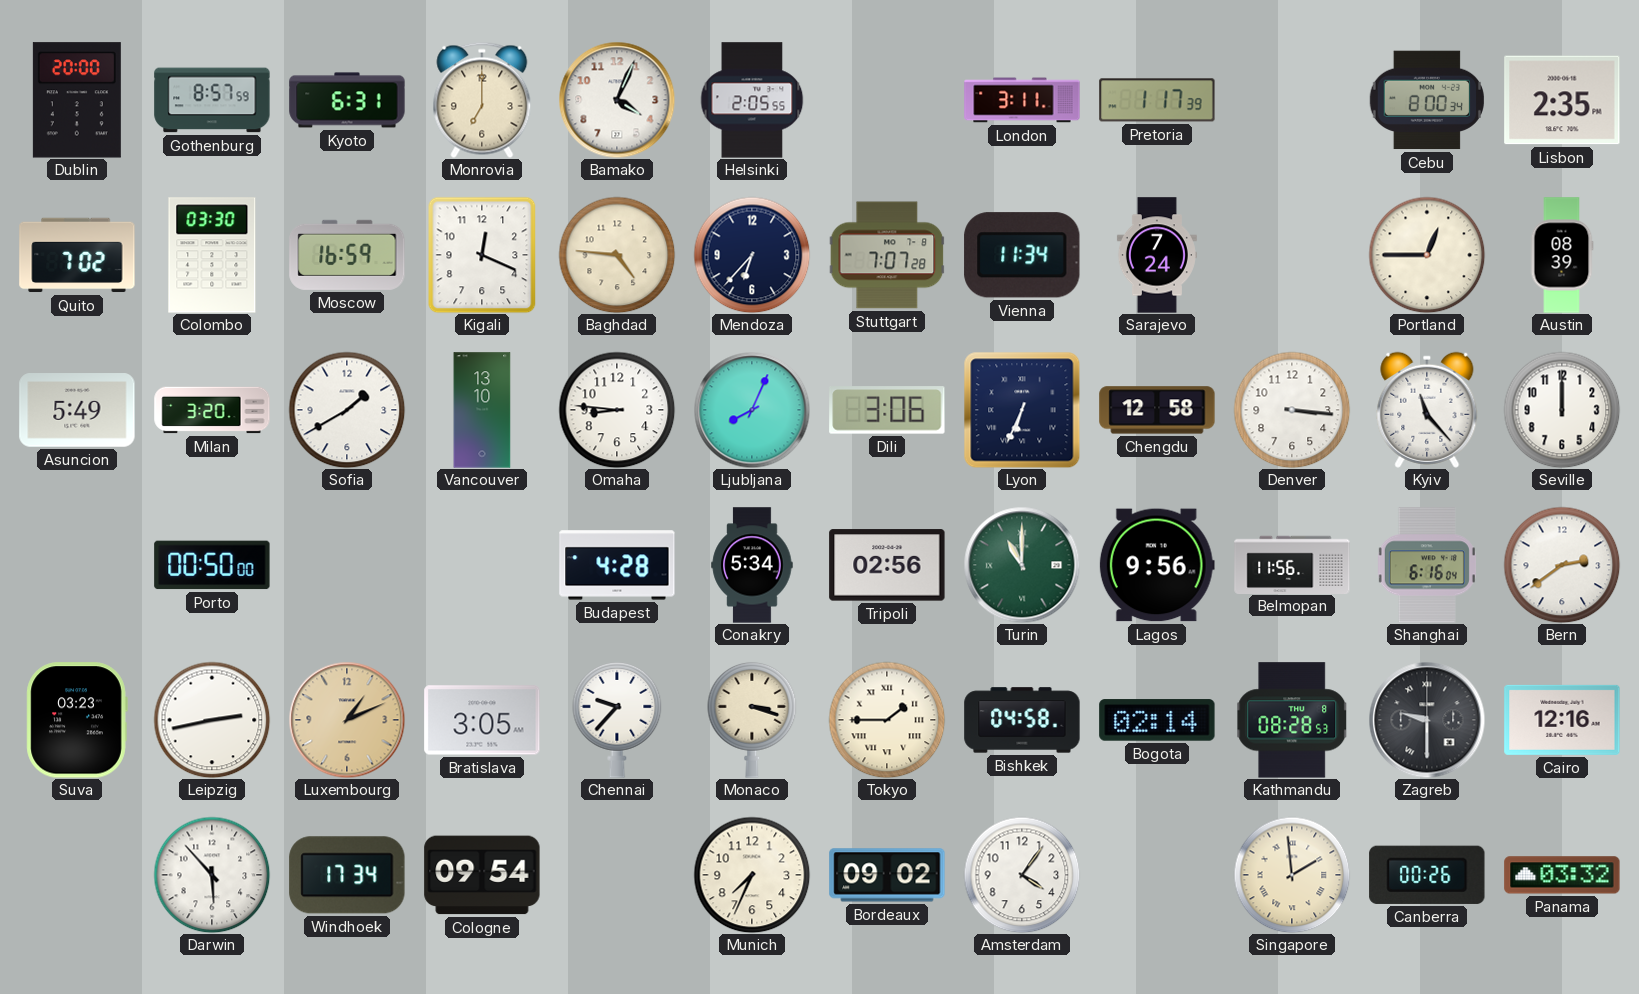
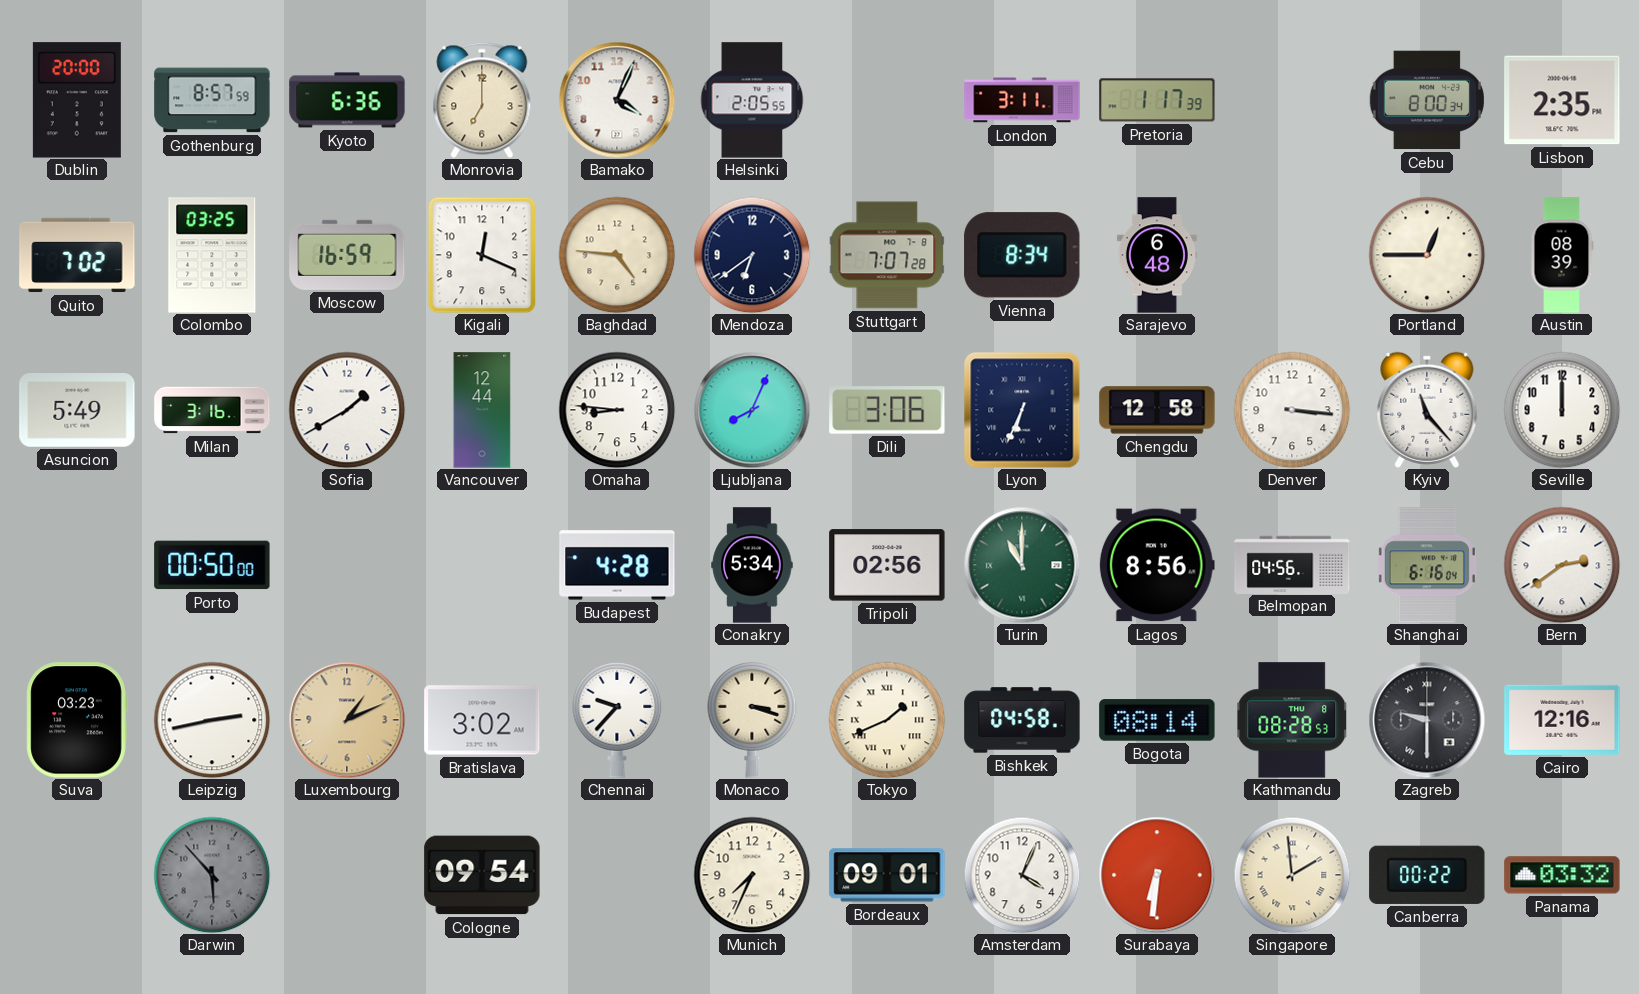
Kyoto: 6:31 -> 6:36 (347, 100)
Colombo: 03:30 -> 03:25 (212, 255)
Mendoza: 6:37 -> 6:39 (752, 255)
Vienna: 11:34 -> 8:34 (1022, 255)
Sarajevo: 7:24 -> 6:48 (1157, 255)
Milan: 3:20 -> 3:16 (212, 410)
Vancouver: 13:10 -> 12:44 (482, 410)
Lagos: 9:56 -> 8:56 (1157, 565)
Belmopan: 11:56 -> 04:56 (1292, 564)
Bratislava: 3:05 -> 3:02 (482, 720)
Tokyo: 1:45 -> 1:41 (887, 720)
Bogota: 02:14 -> 08:14 (1157, 720)
Darwin dial: white -> grey (212, 875)
Windhoek: 17:34 -> none (347, 875)
Bordeaux: 09:02 -> 09:01 (887, 875)
Amsterdam: 4:06 -> 4:04 (1022, 875)
Surabaya: none -> 6:31 (1157, 875)
Canberra: 00:26 -> 00:22 (1427, 875)
